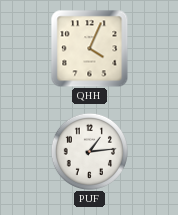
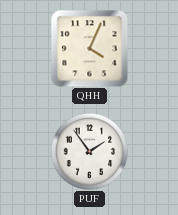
PUF: 1:14 -> 1:54 (89, 151)
